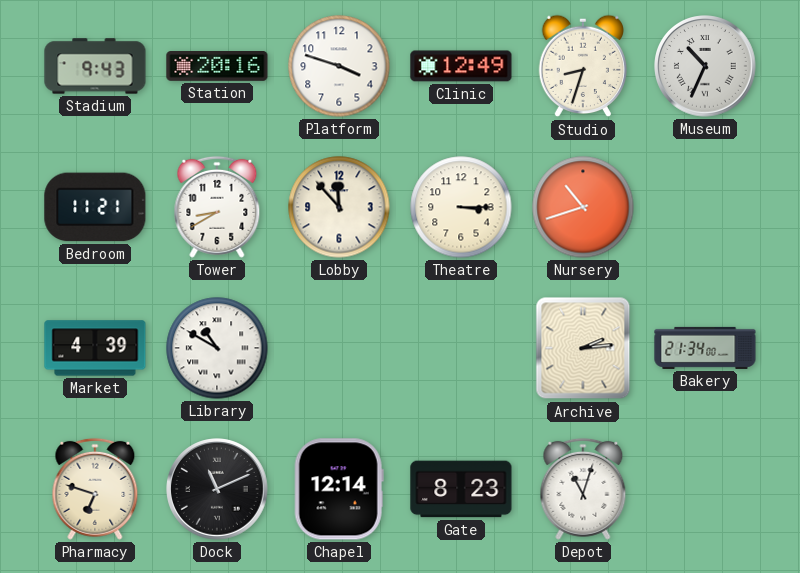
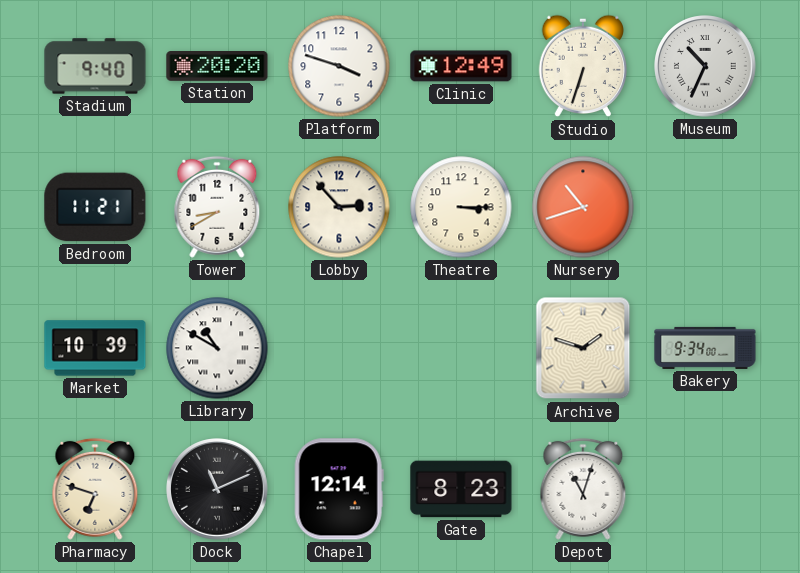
Stadium: 9:43 -> 9:40 (95, 66)
Station: 20:16 -> 20:20 (217, 67)
Studio: 8:33 -> 6:33 (583, 66)
Lobby: 11:53 -> 2:53 (339, 207)
Market: 4:39 -> 10:39 (95, 348)
Archive: 2:14 -> 1:48 (583, 348)
Bakery: 21:34 -> 9:34 (705, 348)
